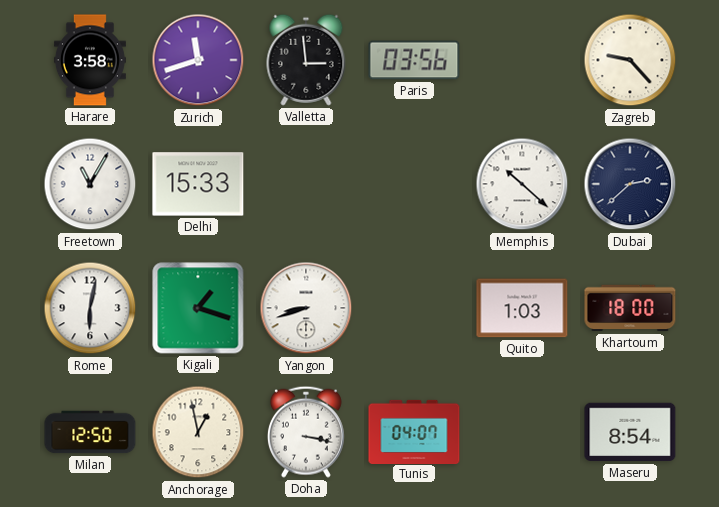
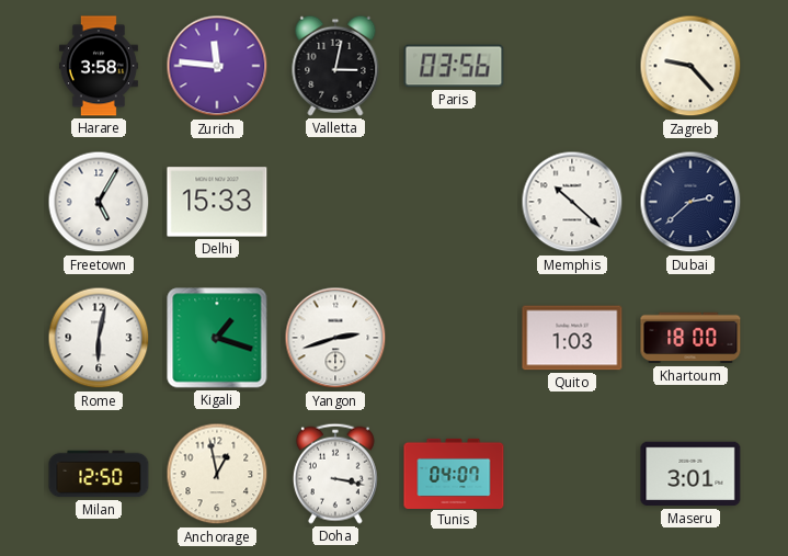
Zurich: 11:42 -> 11:46 (217, 66)
Valletta: 2:59 -> 3:02 (335, 66)
Freetown: 11:05 -> 5:05 (99, 202)
Yangon: 8:42 -> 2:42 (335, 338)
Maseru: 8:54 -> 3:01 (690, 474)
